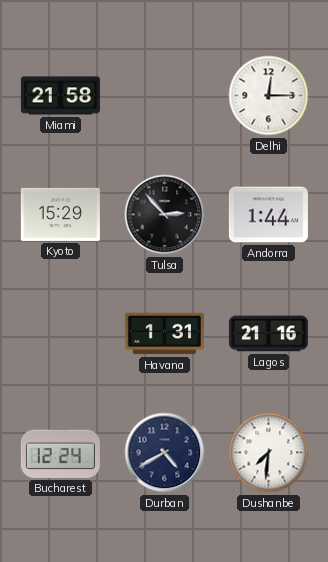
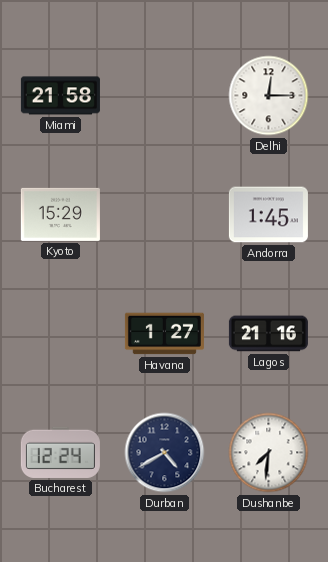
Tulsa: 2:53 -> none (165, 215)
Andorra: 1:44 -> 1:45 (268, 215)
Havana: 1:31 -> 1:27 (164, 334)
